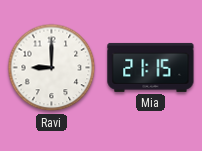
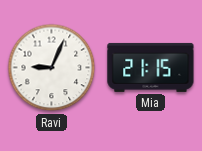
Ravi: 9:00 -> 9:04 (52, 68)
